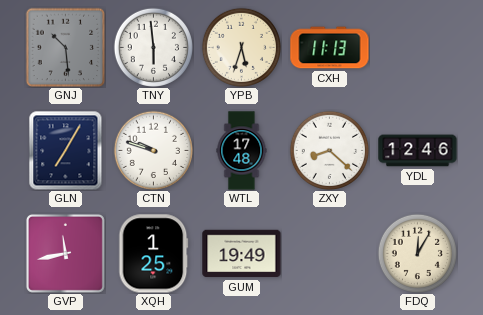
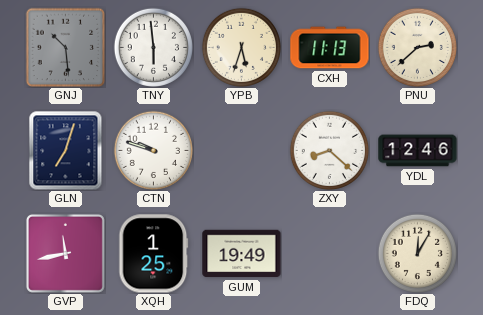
PNU: none -> 2:38 (417, 47)
GLN: 7:05 -> 7:03 (66, 150)
WTL: 17:48 -> none (242, 151)
